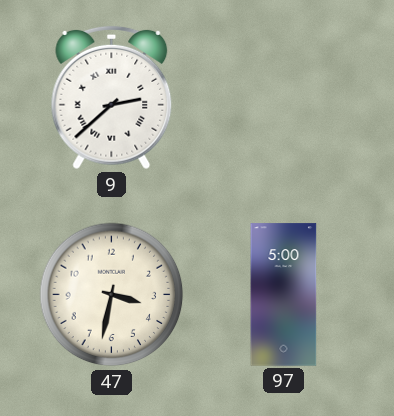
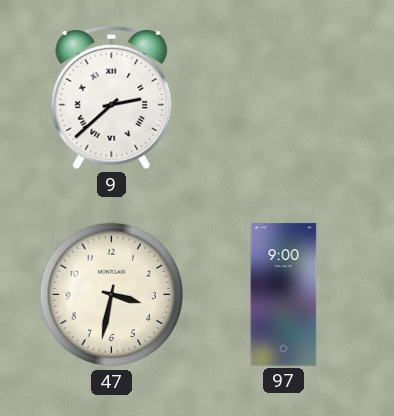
97: 5:00 -> 9:00 (284, 295)
